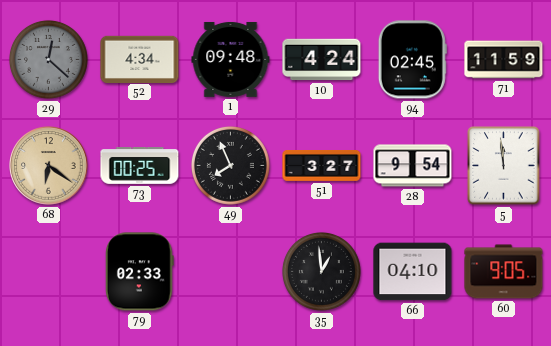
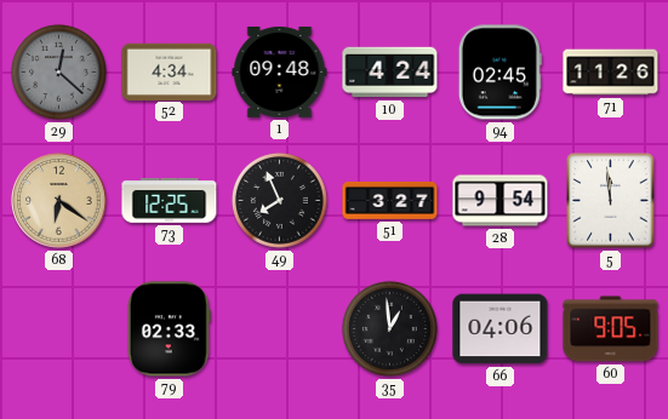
71: 11:59 -> 11:26 (611, 73)
73: 00:25 -> 12:25 (170, 201)
66: 04:10 -> 04:06 (501, 329)
